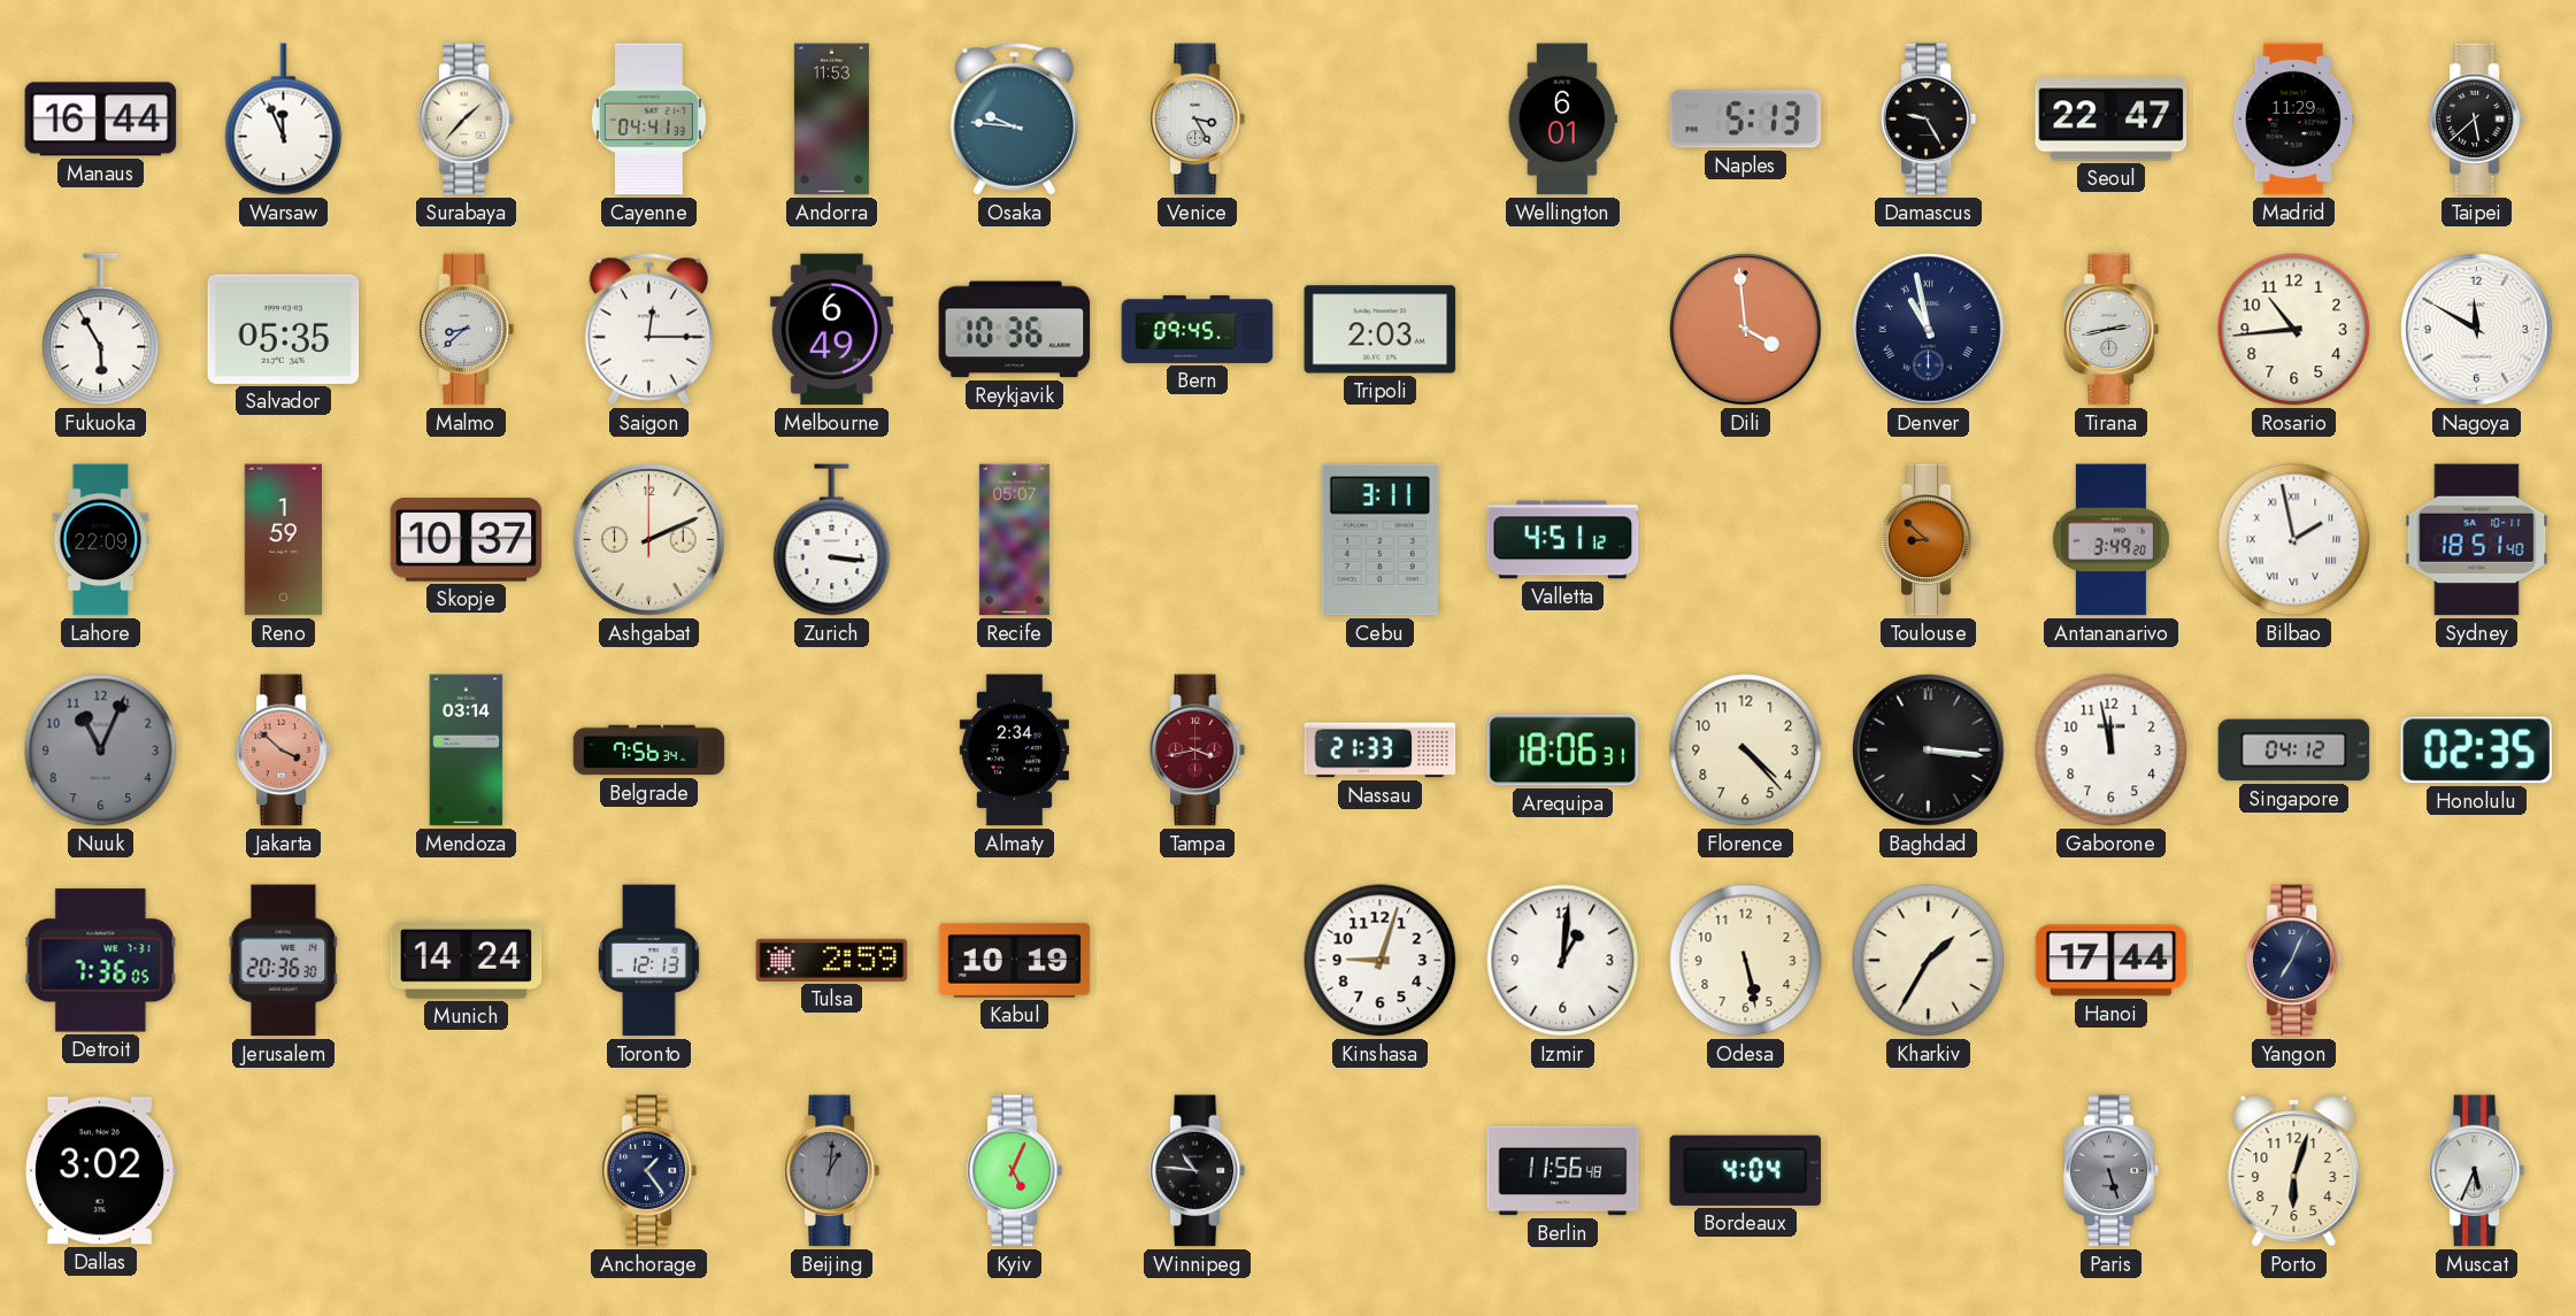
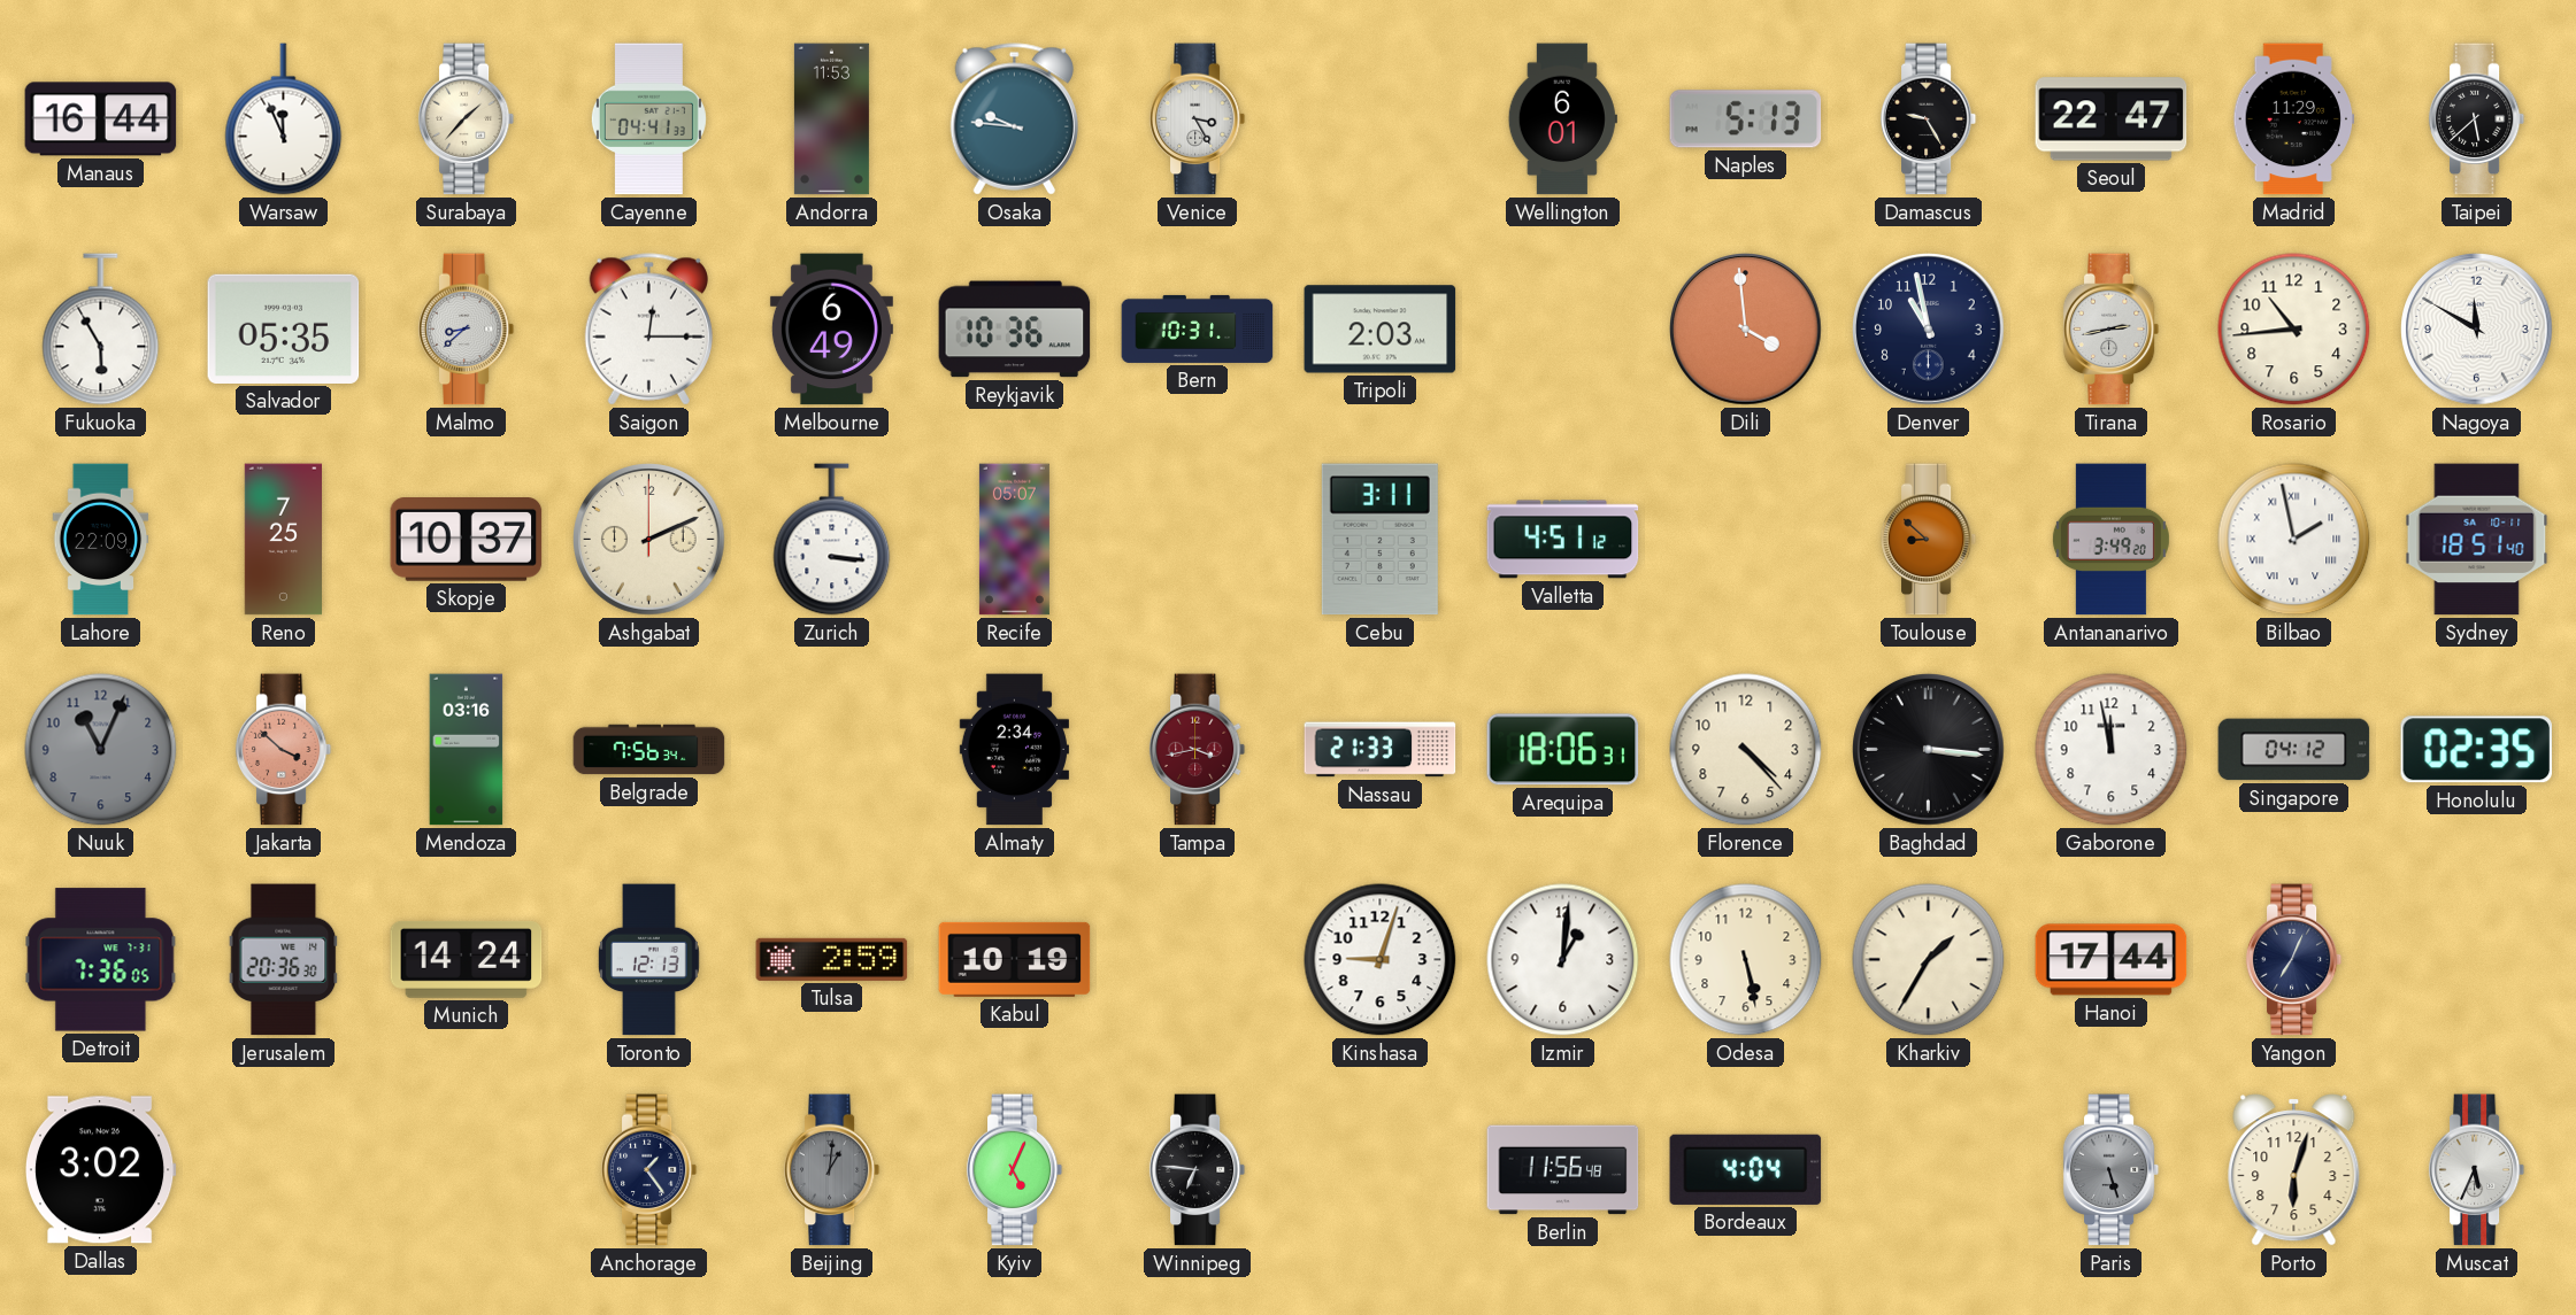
Bern: 09:45 -> 10:31 (1198, 328)
Denver numerals: Roman -> Arabic (1929, 330)
Reno: 1:59 -> 7:25 (283, 540)
Mendoza: 03:14 -> 03:16 (467, 750)
Winnipeg: 10:46 -> 6:46 (1198, 1170)
